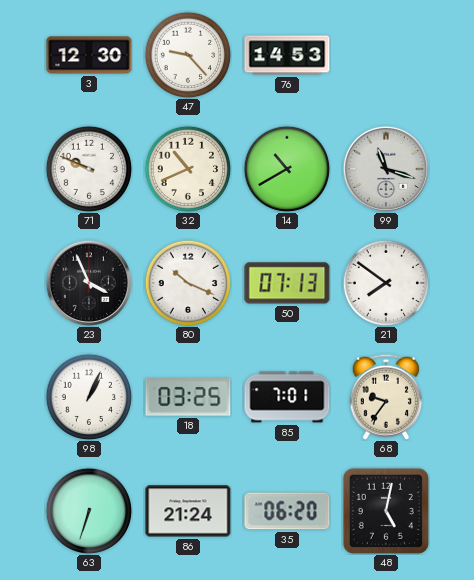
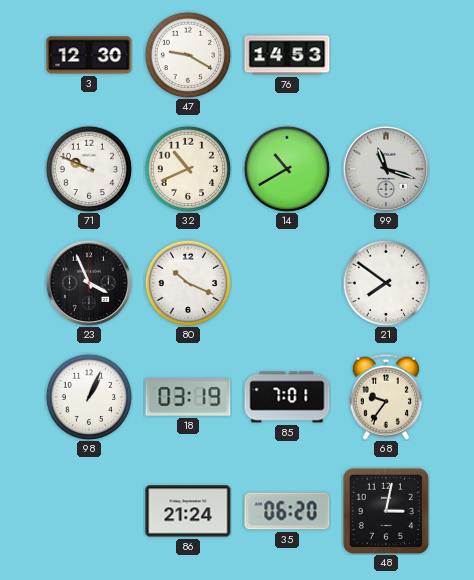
47: 9:23 -> 9:20 (188, 55)
50: 07:13 -> none (287, 283)
18: 03:25 -> 03:19 (188, 397)
63: 6:33 -> none (89, 511)
48: 5:02 -> 3:02 (386, 511)
